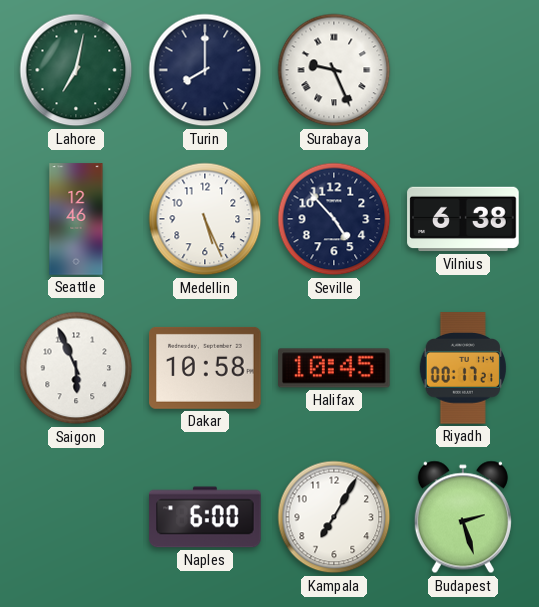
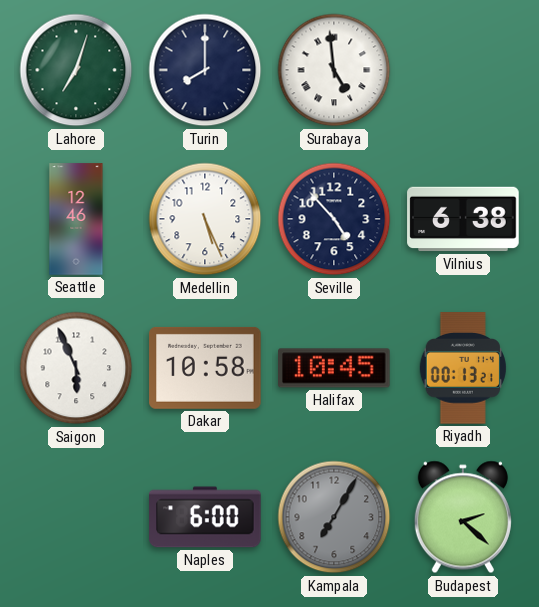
Lahore: 7:02 -> 7:03 (76, 70)
Surabaya: 9:26 -> 4:59 (334, 70)
Riyadh: 00:17 -> 00:13 (463, 368)
Kampala dial: white -> grey (334, 517)
Budapest: 2:27 -> 2:22 (463, 517)
